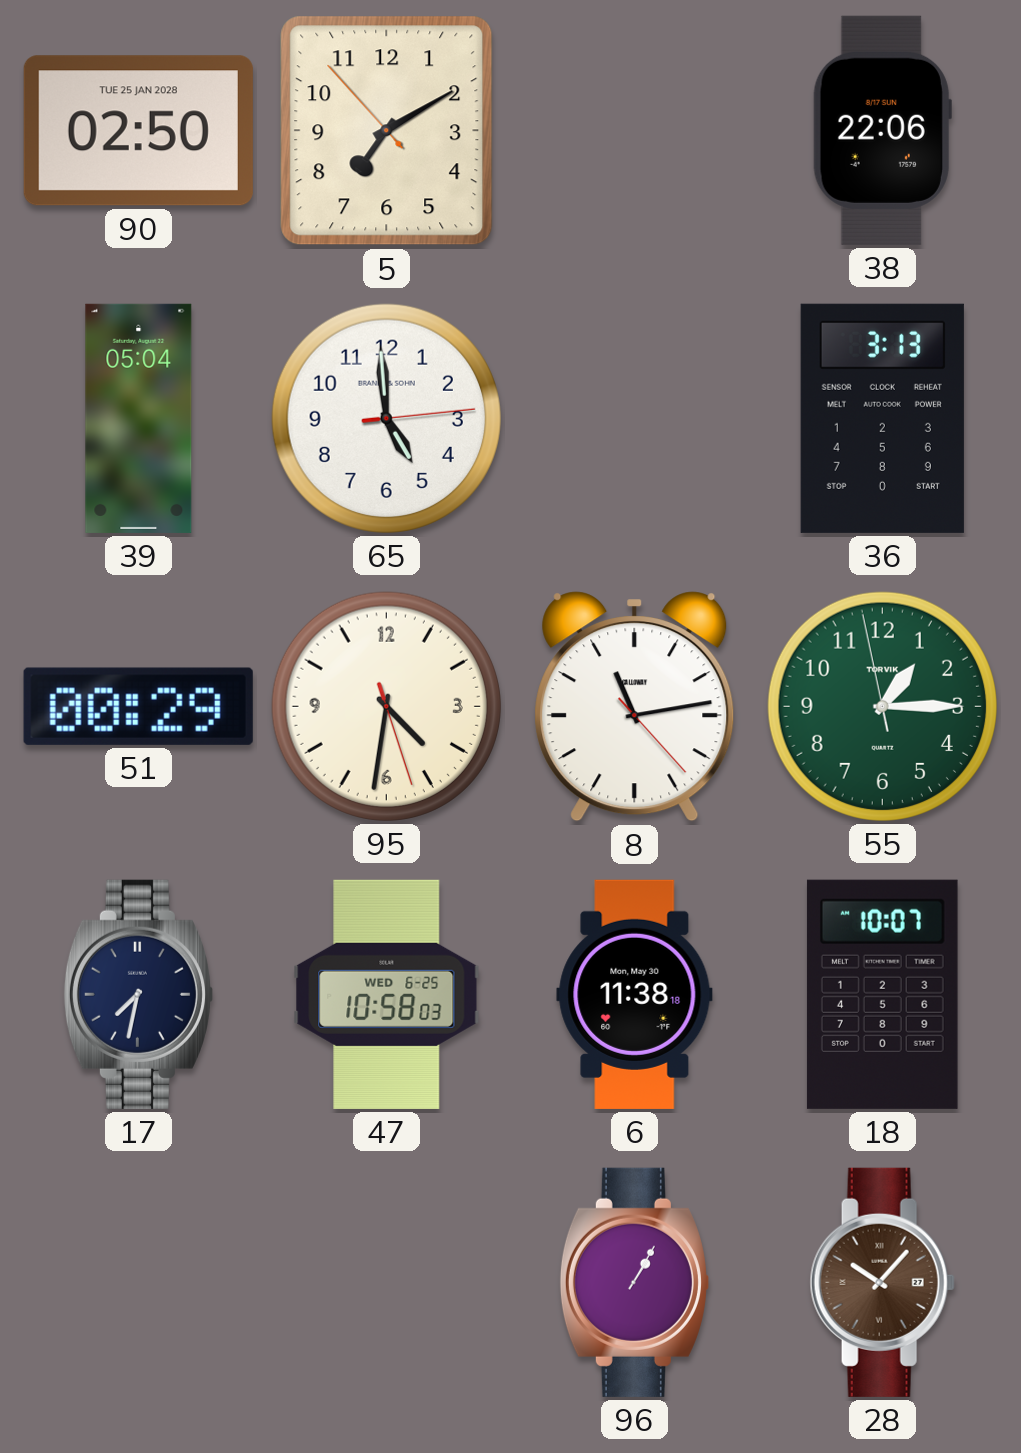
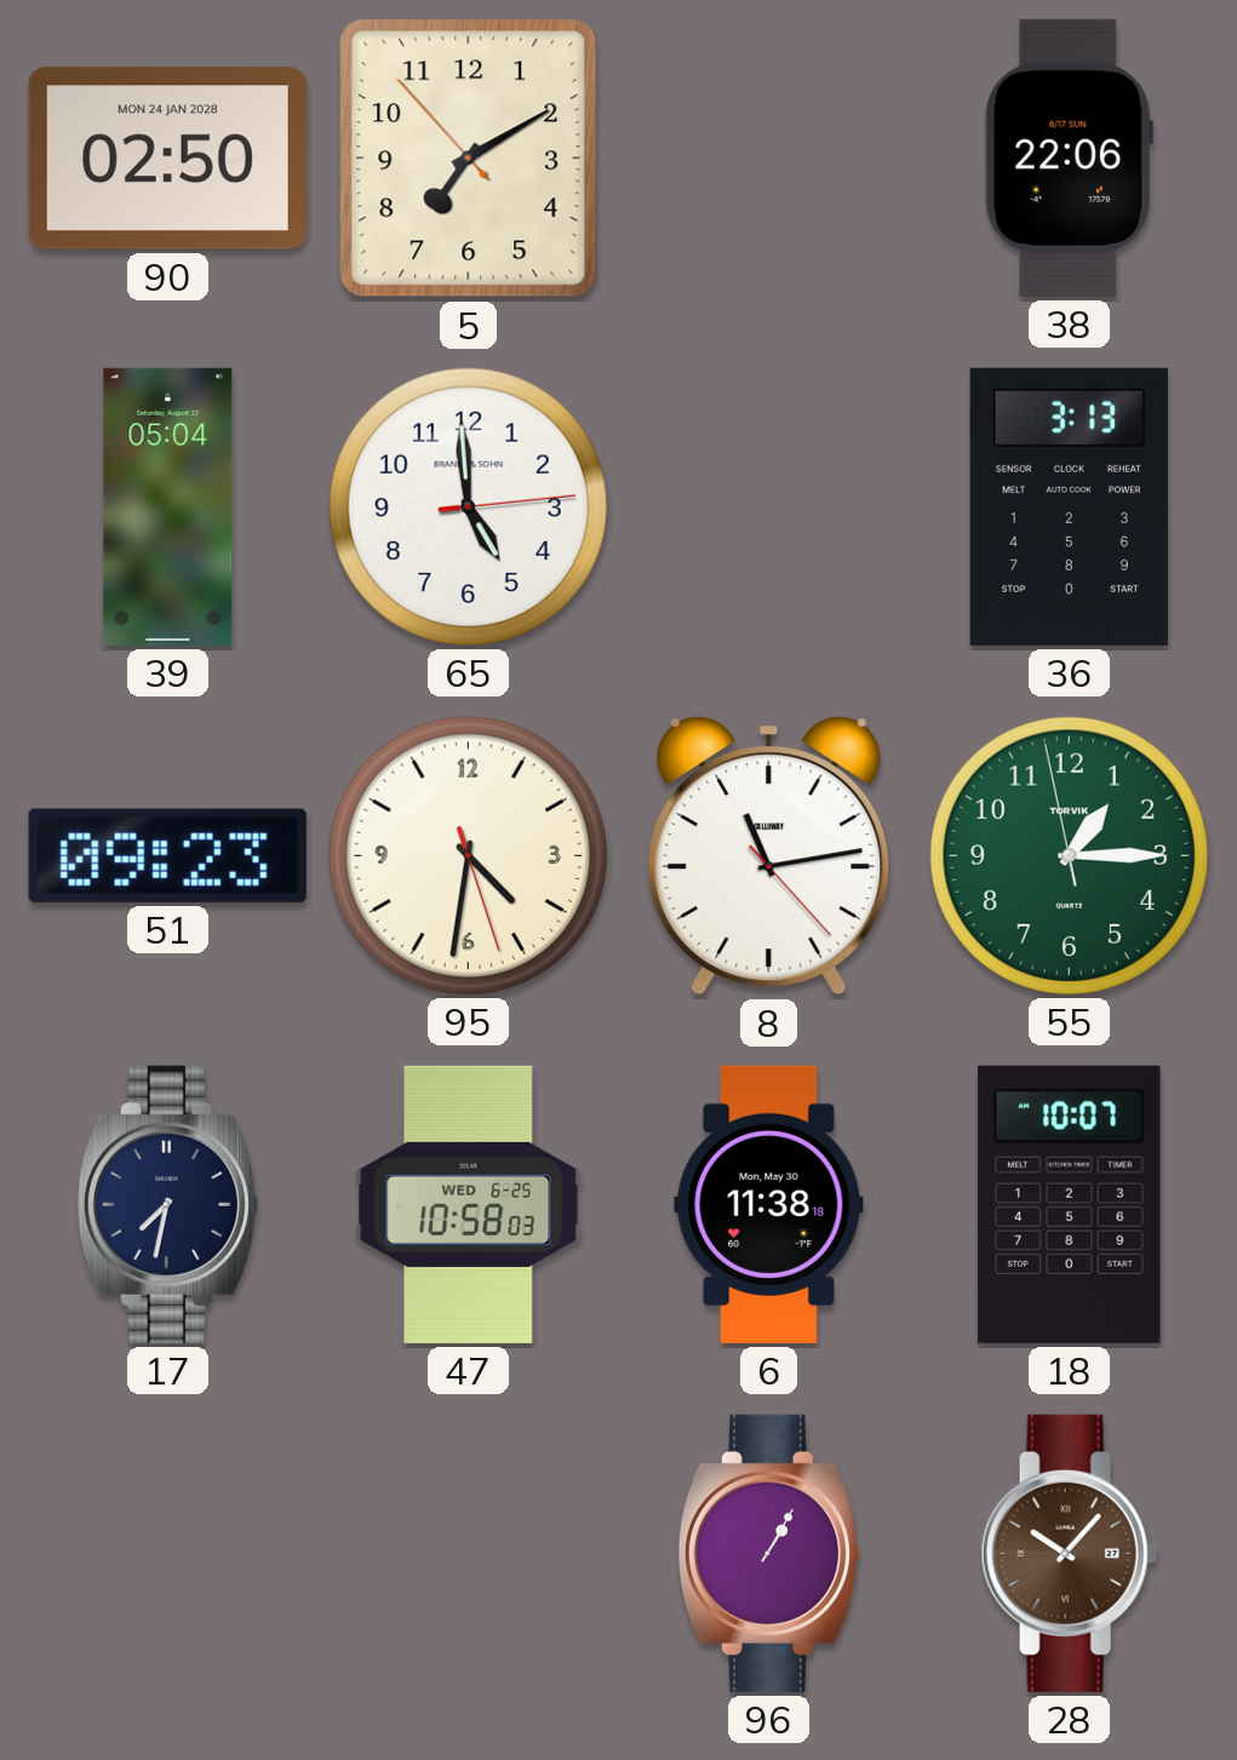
90 date: TUE 25 JAN 2028 -> MON 24 JAN 2028 (167, 159)
51: 00:29 -> 09:23 (167, 855)
